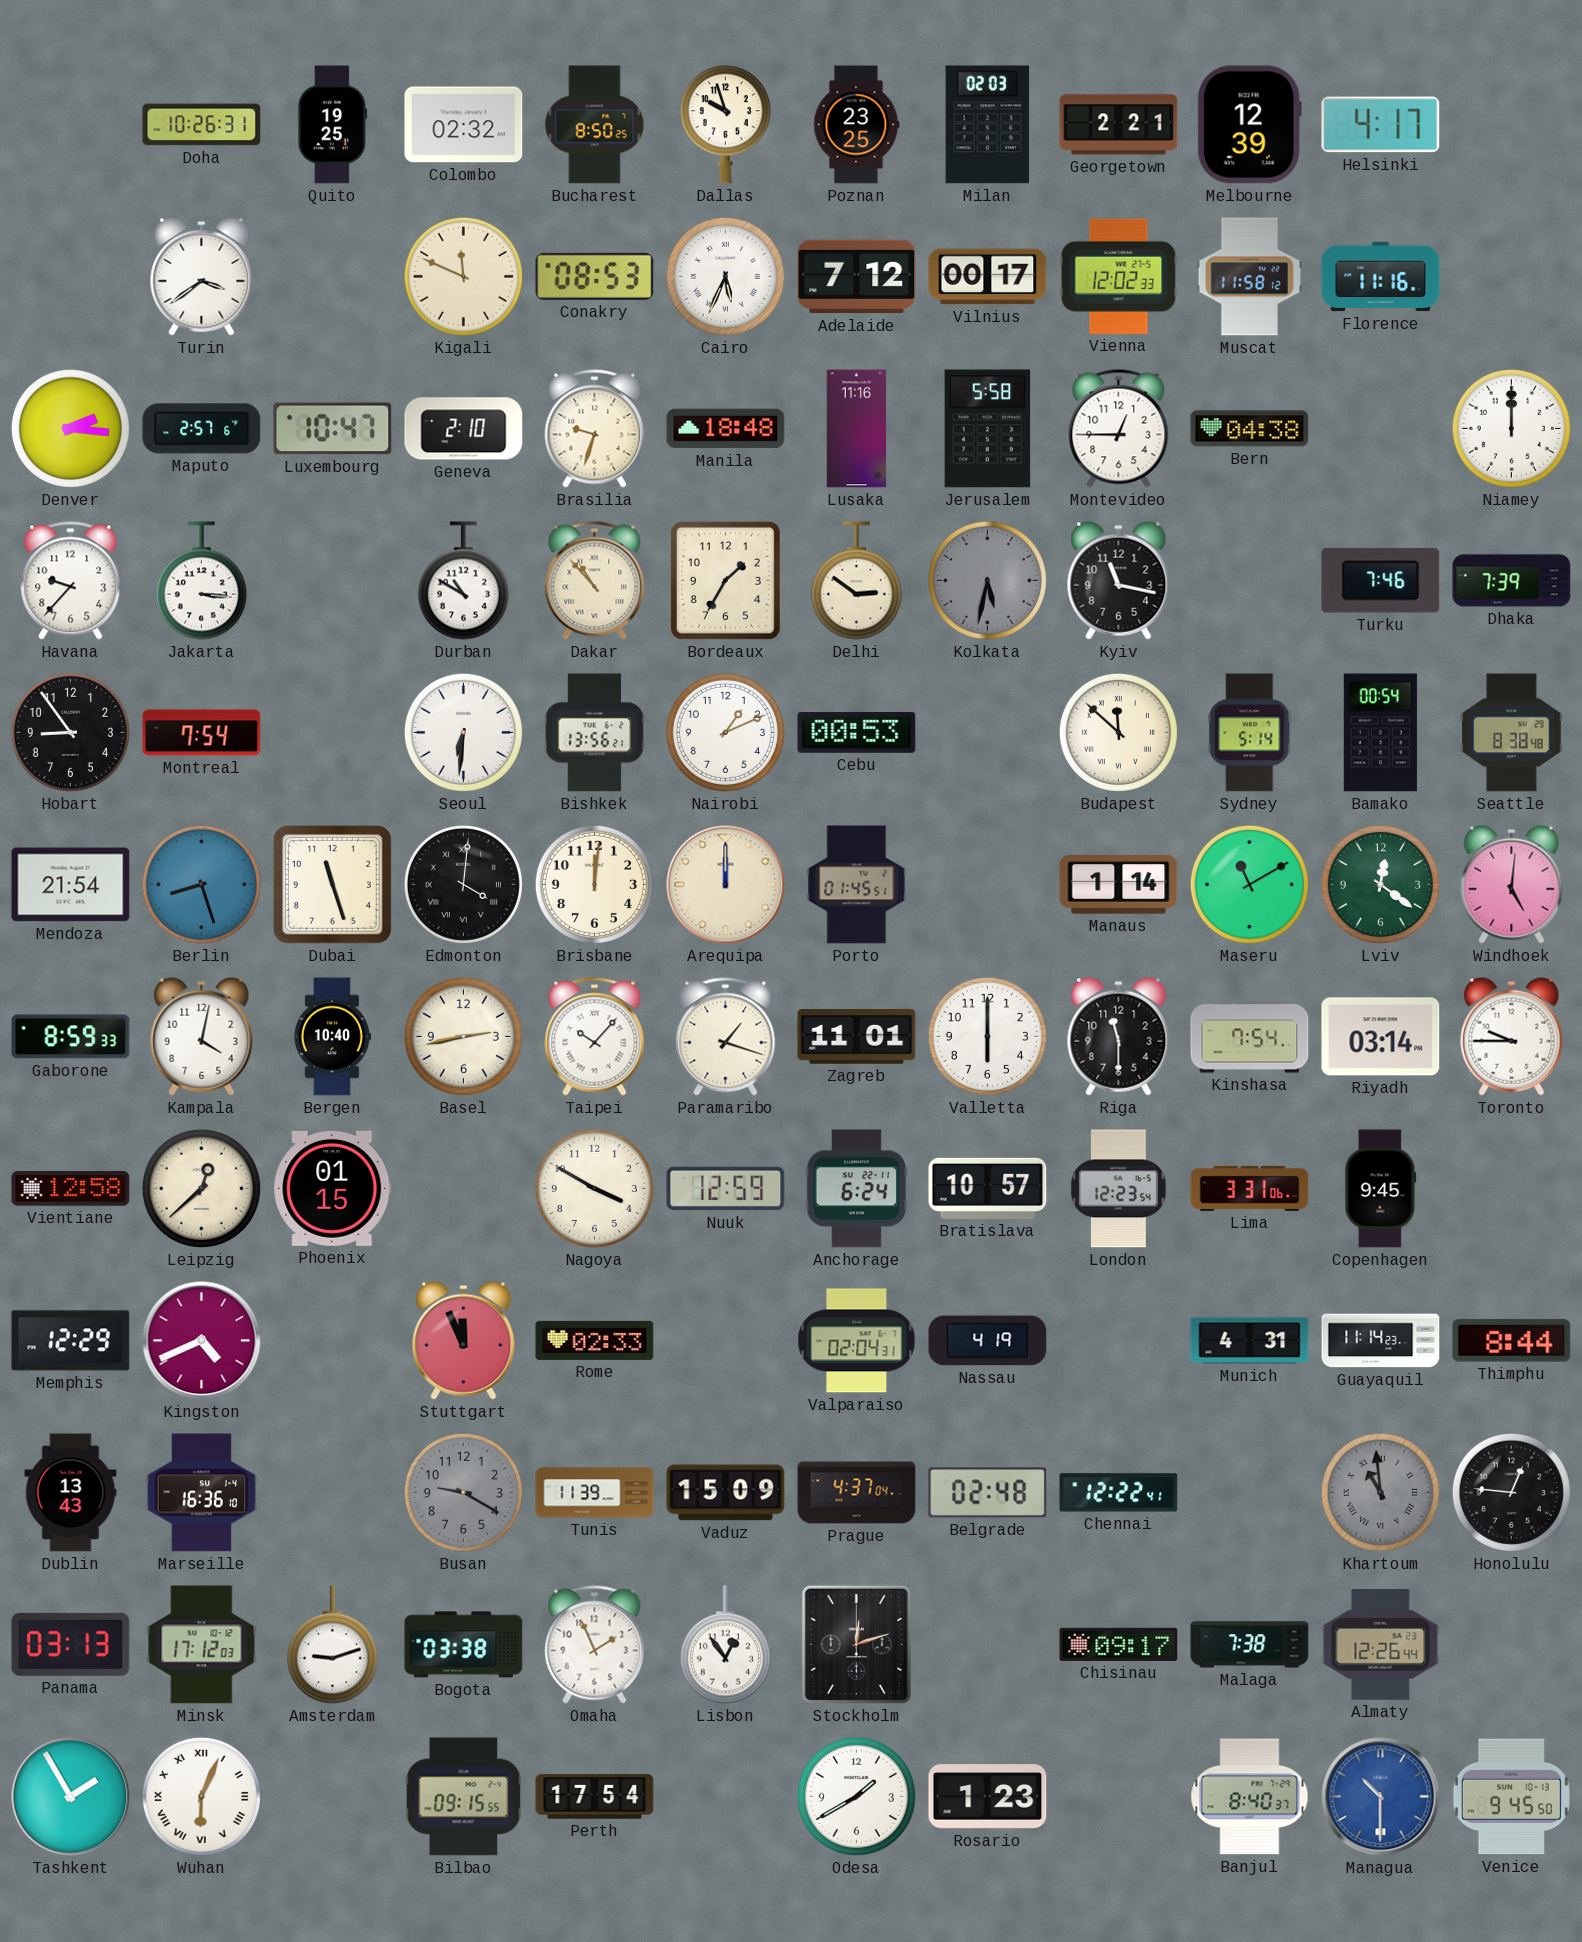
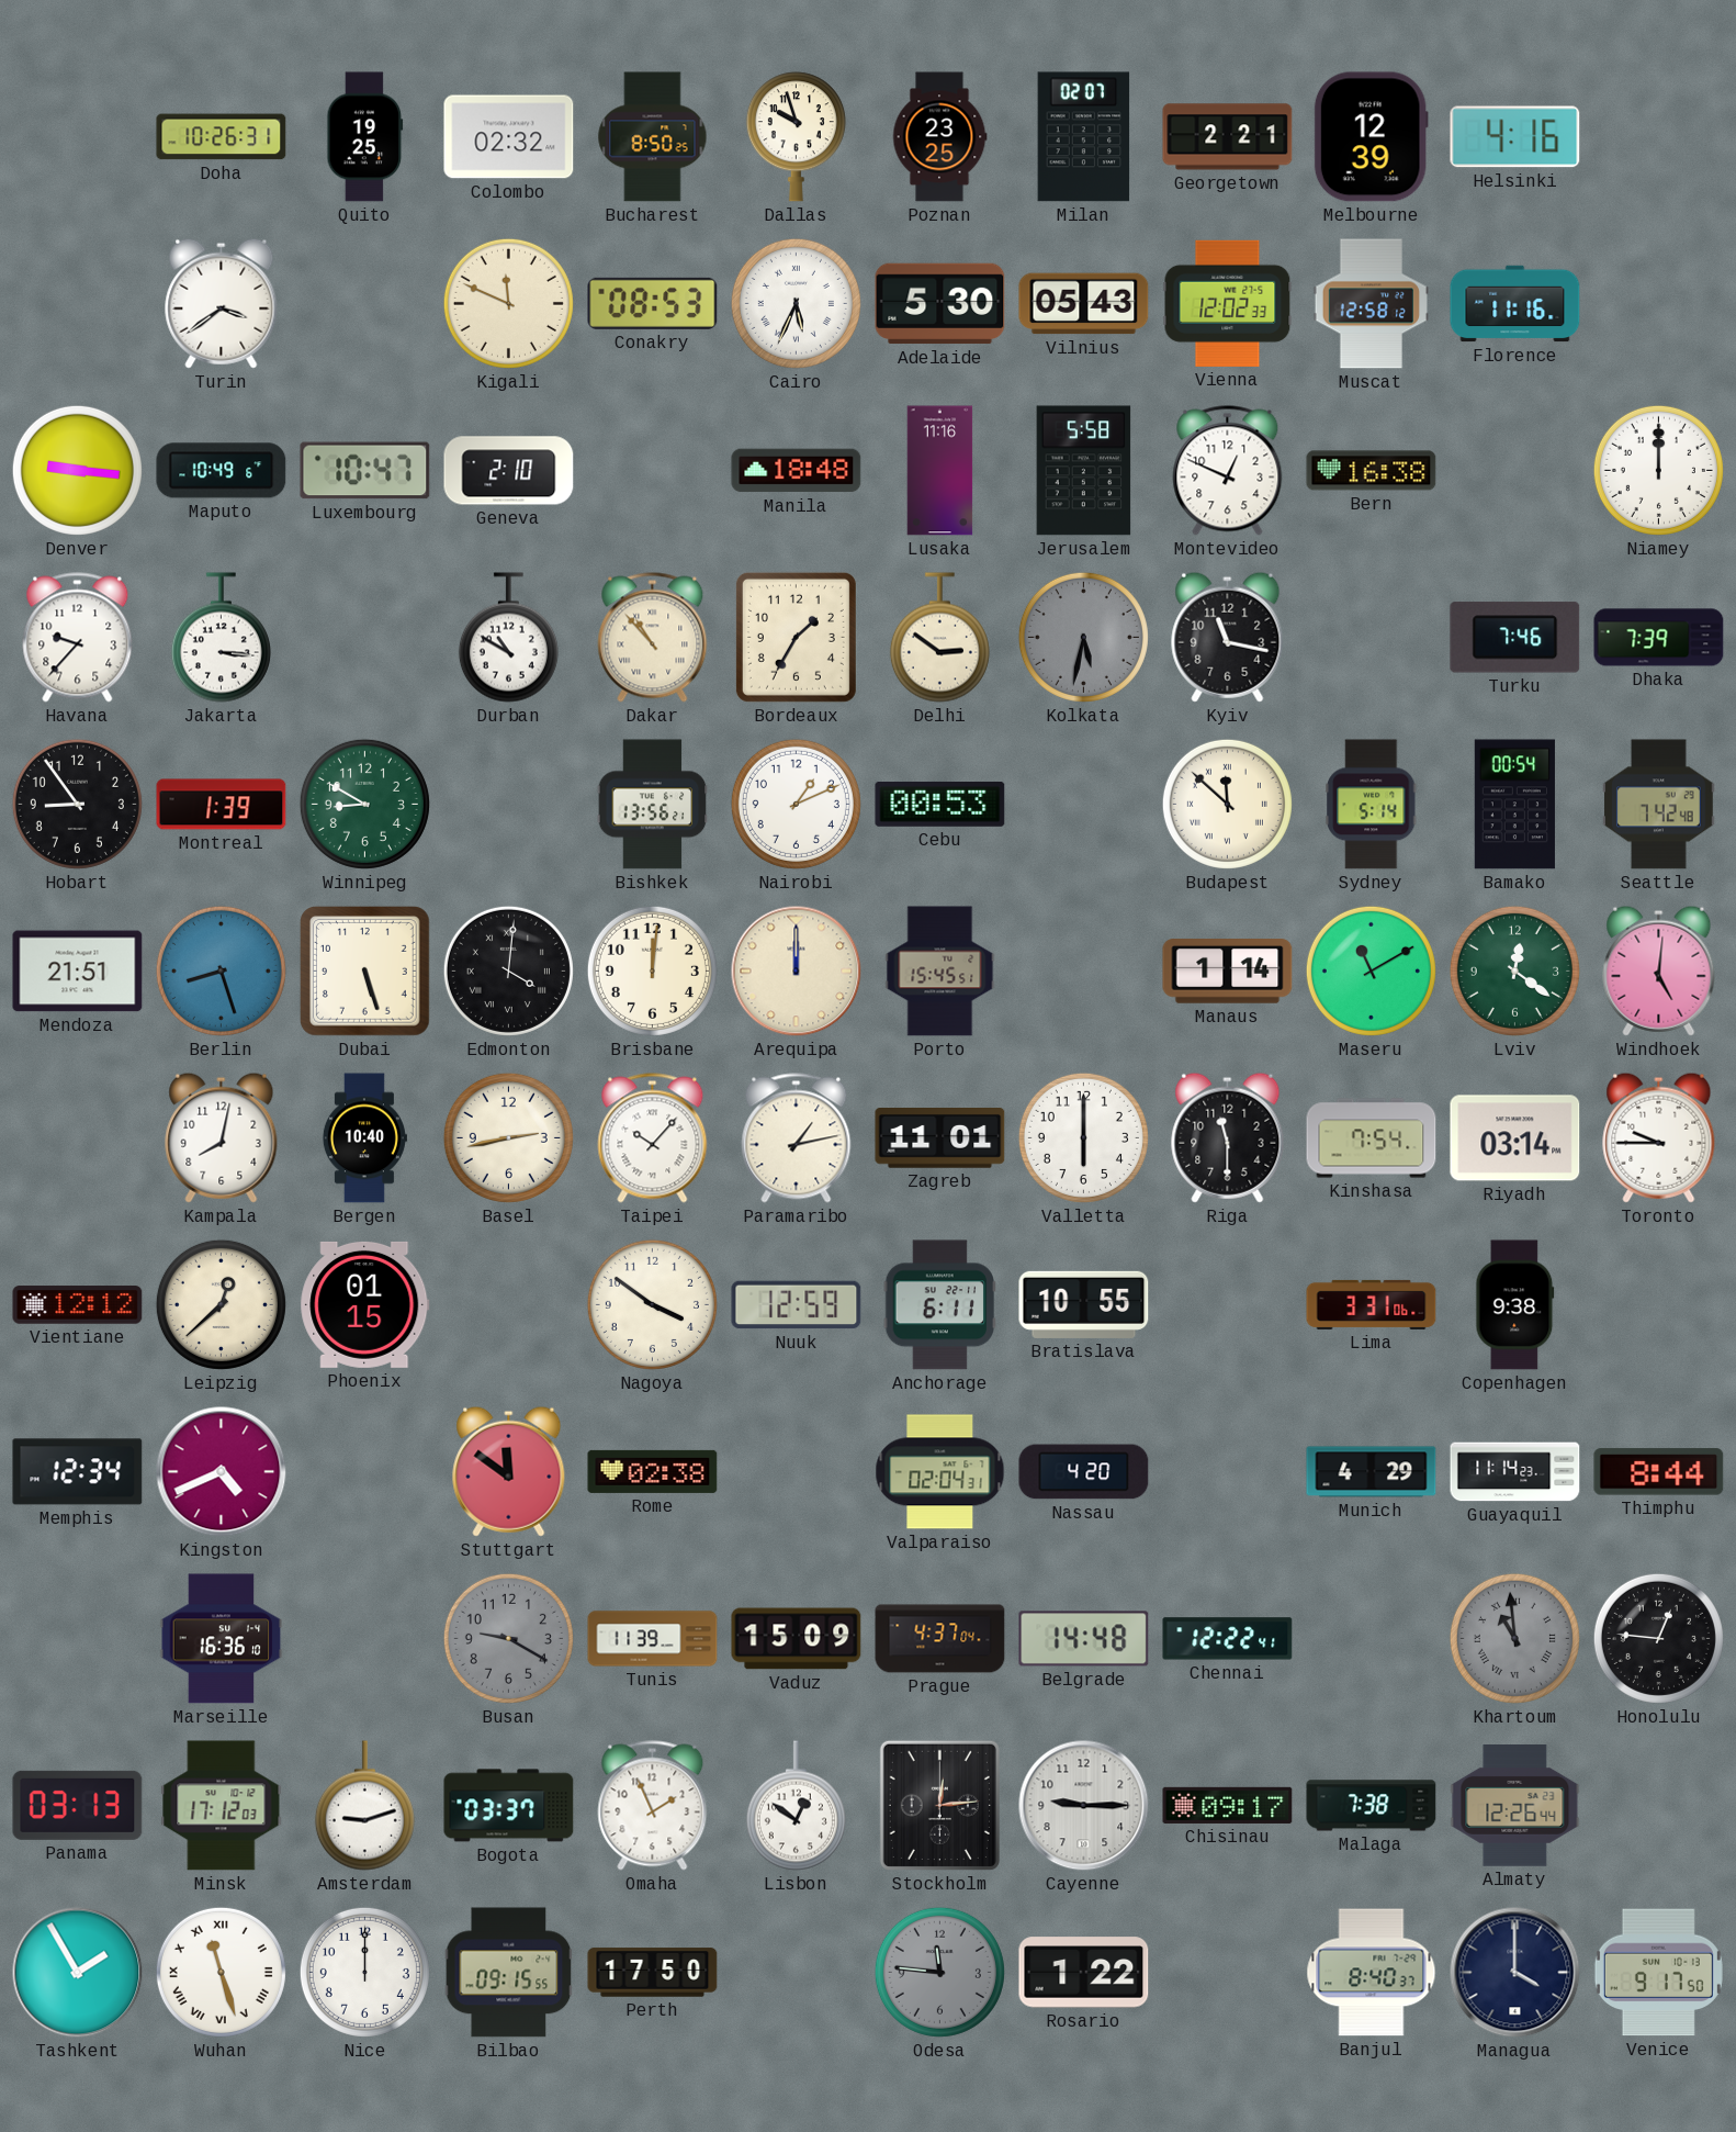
Milan: 02:03 -> 02:07 (1084, 137)
Helsinki: 4:17 -> 4:16 (1515, 137)
Adelaide: 7:12 -> 5:30 (940, 304)
Vilnius: 00:17 -> 05:43 (1084, 304)
Muscat: 11:58 -> 12:58 (1371, 304)
Denver: 2:16 -> 9:16 (77, 470)
Maputo: 2:57 -> 10:49 (222, 471)
Brasilia: 9:33 -> none (595, 429)
Montevideo: 12:45 -> 12:49 (1228, 471)
Bern: 04:38 -> 16:38 (1372, 471)
Montreal: 7:54 -> 1:39 (222, 805)
Winnipeg: none -> 8:50 (364, 804)
Seoul: 6:31 -> none (463, 732)
Seattle: 8:38 -> 7:42 (1659, 805)
Mendoza: 21:54 -> 21:51 (78, 972)
Dubai: 11:27 -> 5:27 (365, 972)
Porto: 01:45 -> 15:45 (940, 972)
Gaborone: 8:59 -> none (71, 1037)
Kampala: 4:02 -> 8:02 (222, 1137)
Paramaribo: 1:18 -> 1:13 (797, 1138)
Vientiane: 12:58 -> 12:12 (78, 1305)
Nagoya: 3:50 -> 3:51 (652, 1304)
Anchorage: 6:24 -> 6:11 (939, 1305)
Bratislava: 10:57 -> 10:55 (1084, 1304)
London: 12:23 -> none (1119, 1189)
Copenhagen: 9:45 -> 9:38 (1515, 1305)
Memphis: 12:29 -> 12:34 (78, 1472)
Stuttgart: 11:56 -> 11:51 (509, 1471)
Rome: 02:33 -> 02:38 (653, 1471)
Nassau: 4:19 -> 4:20 (1084, 1472)
Munich: 4:31 -> 4:29 (1372, 1472)
Dublin: 13:43 -> none (71, 1493)
Belgrade: 02:48 -> 14:48 (1084, 1639)
Bogota: 03:38 -> 03:37 (509, 1806)
Lisbon: 12:54 -> 12:51 (796, 1806)
Stockholm: 12:12 -> 12:14 (939, 1805)
Cayenne: none -> 9:15 (1084, 1806)
Wuhan: 6:04 -> 11:27 (221, 1972)
Nice: none -> 12:00 (364, 1972)
Perth: 17:54 -> 17:50 (653, 1973)
Odesa: 1:40 -> 11:46 (939, 1972)
Odesa dial: white -> grey (939, 1972)
Rosario: 1:23 -> 1:22 (1084, 1973)
Managua: 10:30 -> 4:00 (1515, 1973)
Managua dial: blue -> navy (1515, 1973)
Venice: 9:45 -> 9:17 (1658, 1973)
